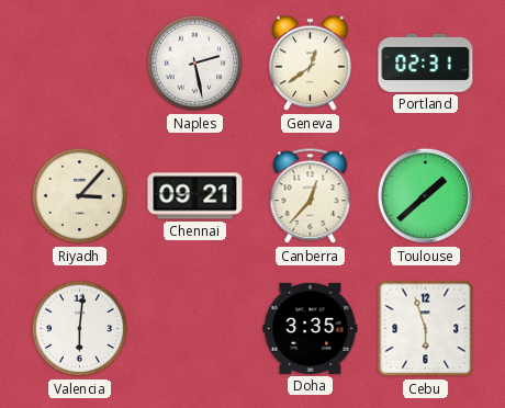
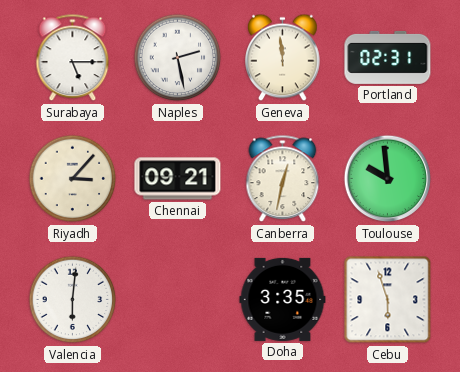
Surabaya: none -> 5:15 (73, 58)
Geneva: 12:39 -> 11:59 (283, 58)
Canberra: 12:37 -> 12:32 (283, 179)
Toulouse: 1:38 -> 9:59 (388, 179)
